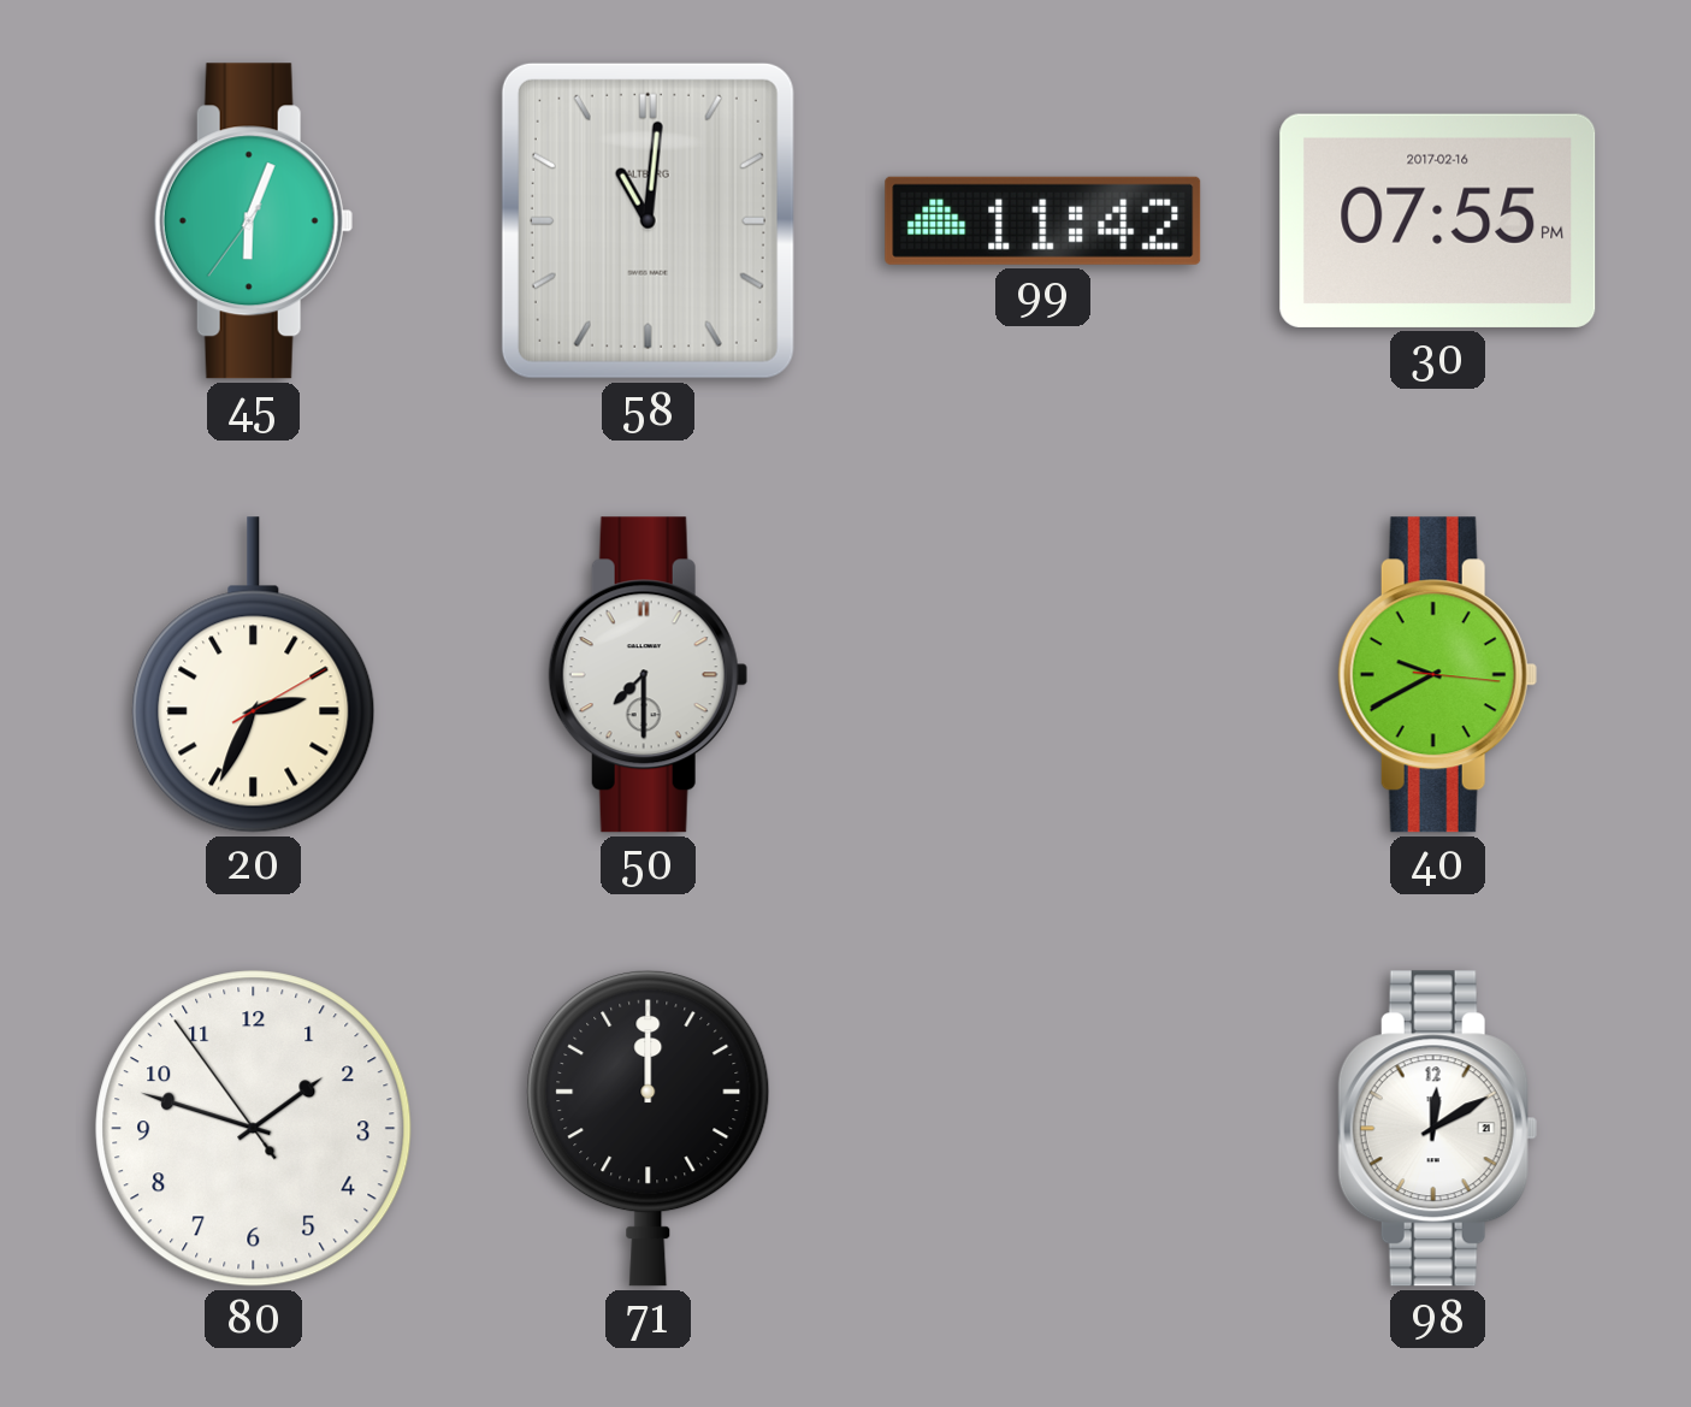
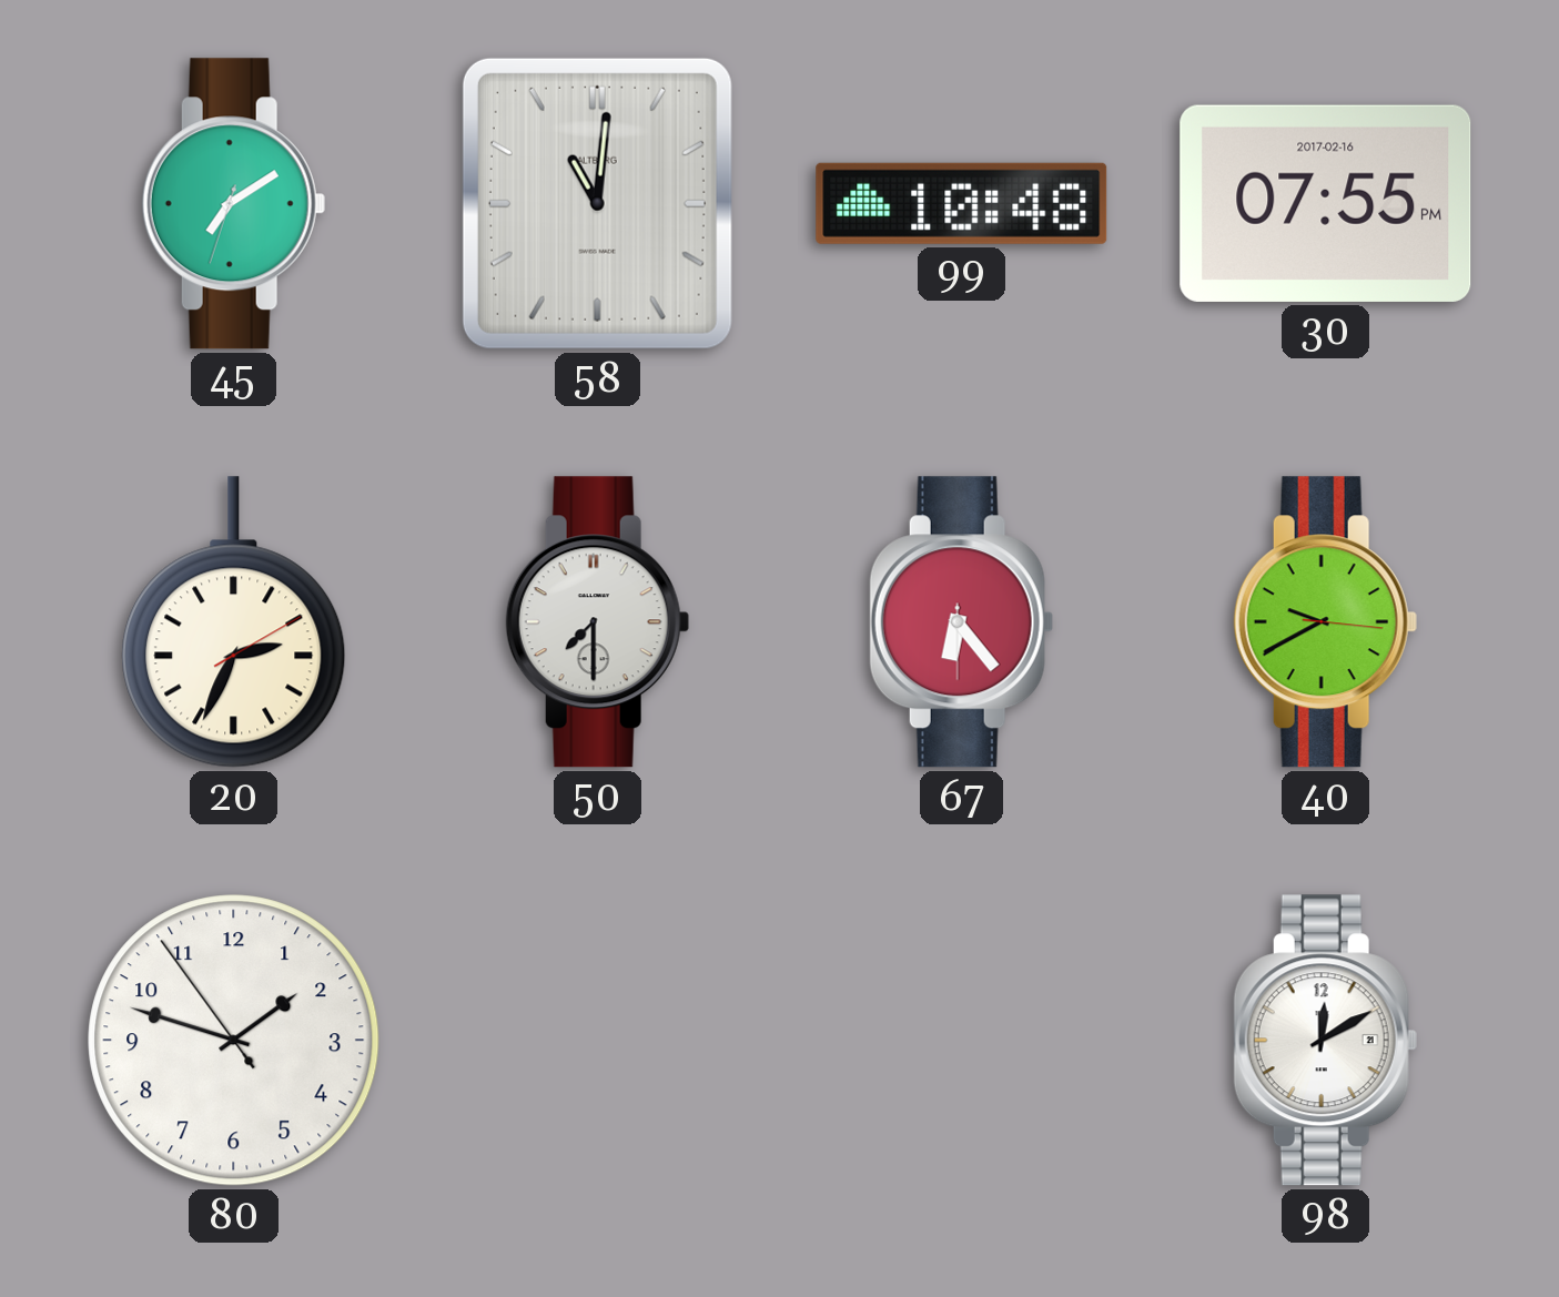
45: 6:03 -> 7:09 (233, 204)
99: 11:42 -> 10:48 (962, 203)
67: none -> 6:23 (961, 622)
71: 12:00 -> none (649, 1128)
